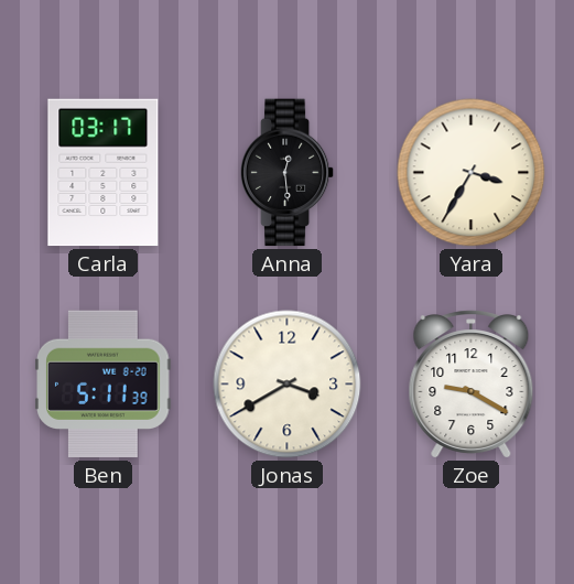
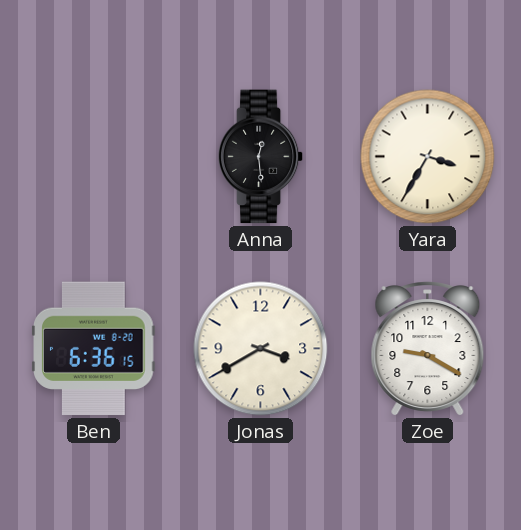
Carla: 03:17 -> none (104, 173)
Ben: 5:11 -> 6:36 (94, 349)
